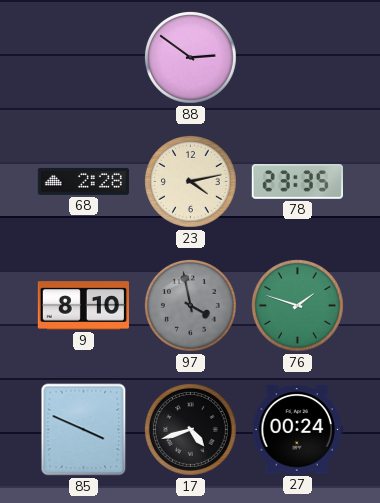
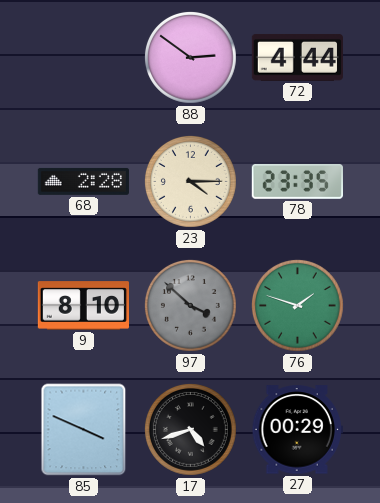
72: none -> 4:44 (297, 57)
23: 4:13 -> 4:15 (190, 181)
97: 3:58 -> 3:52 (190, 305)
27: 00:24 -> 00:29 (297, 430)
